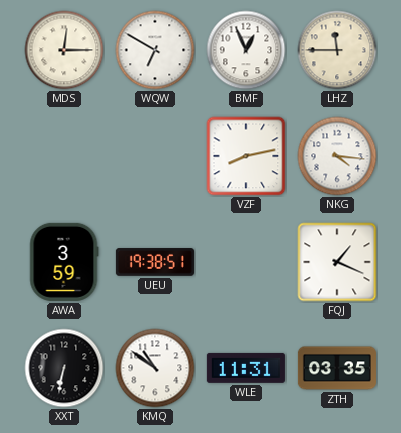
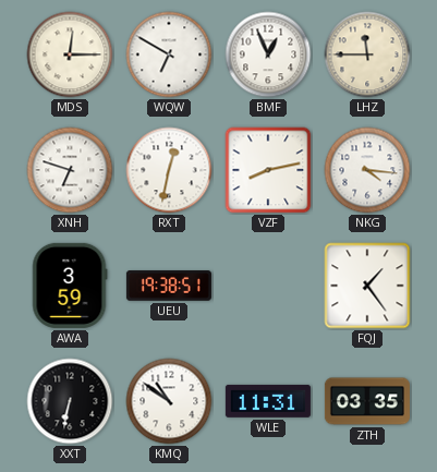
XNH: none -> 6:48 (70, 170)
RXT: none -> 12:32 (169, 170)
FQJ: 1:19 -> 1:24 (367, 286)
